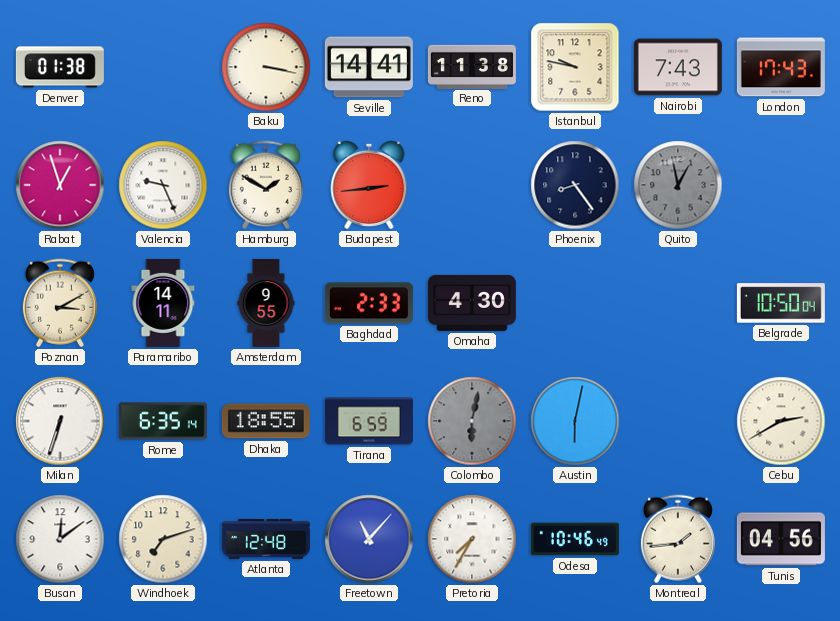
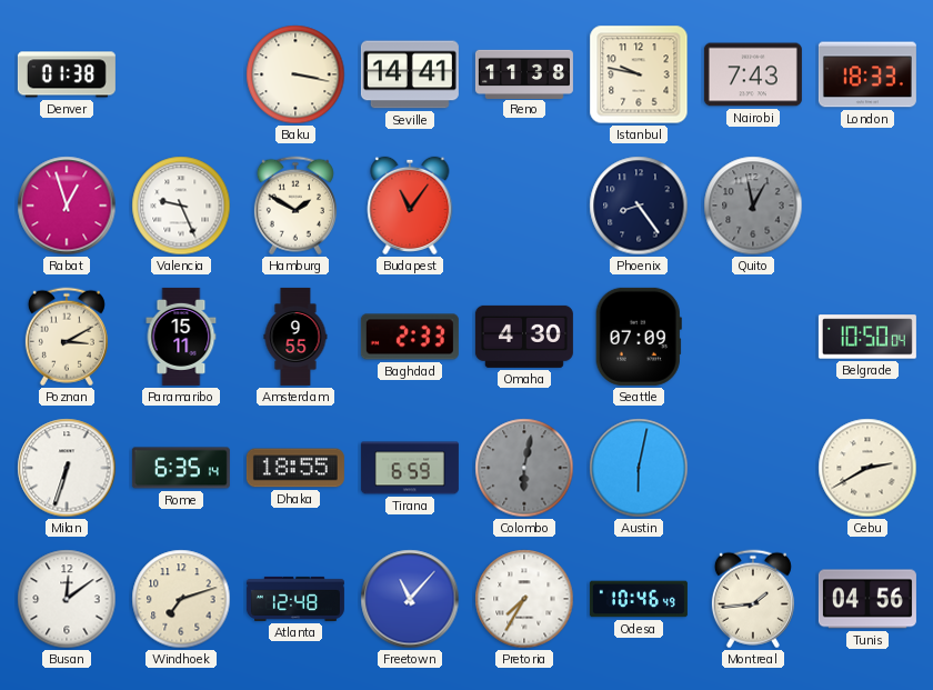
London: 17:43 -> 18:33 (867, 74)
Budapest: 2:44 -> 11:06 (410, 206)
Paramaribo: 14:11 -> 15:11 (181, 337)
Seattle: none -> 07:09 (639, 337)
